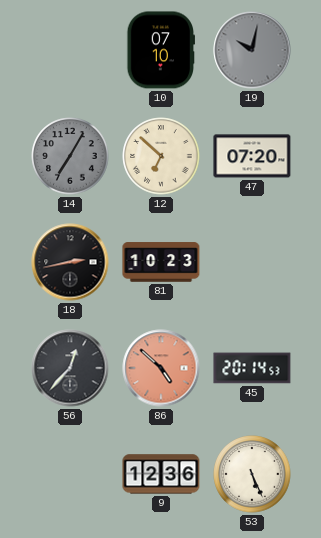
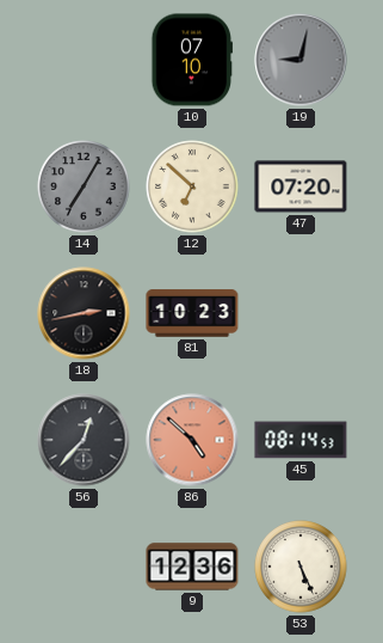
19: 10:02 -> 9:02 (301, 60)
45: 20:14 -> 08:14 (301, 440)
